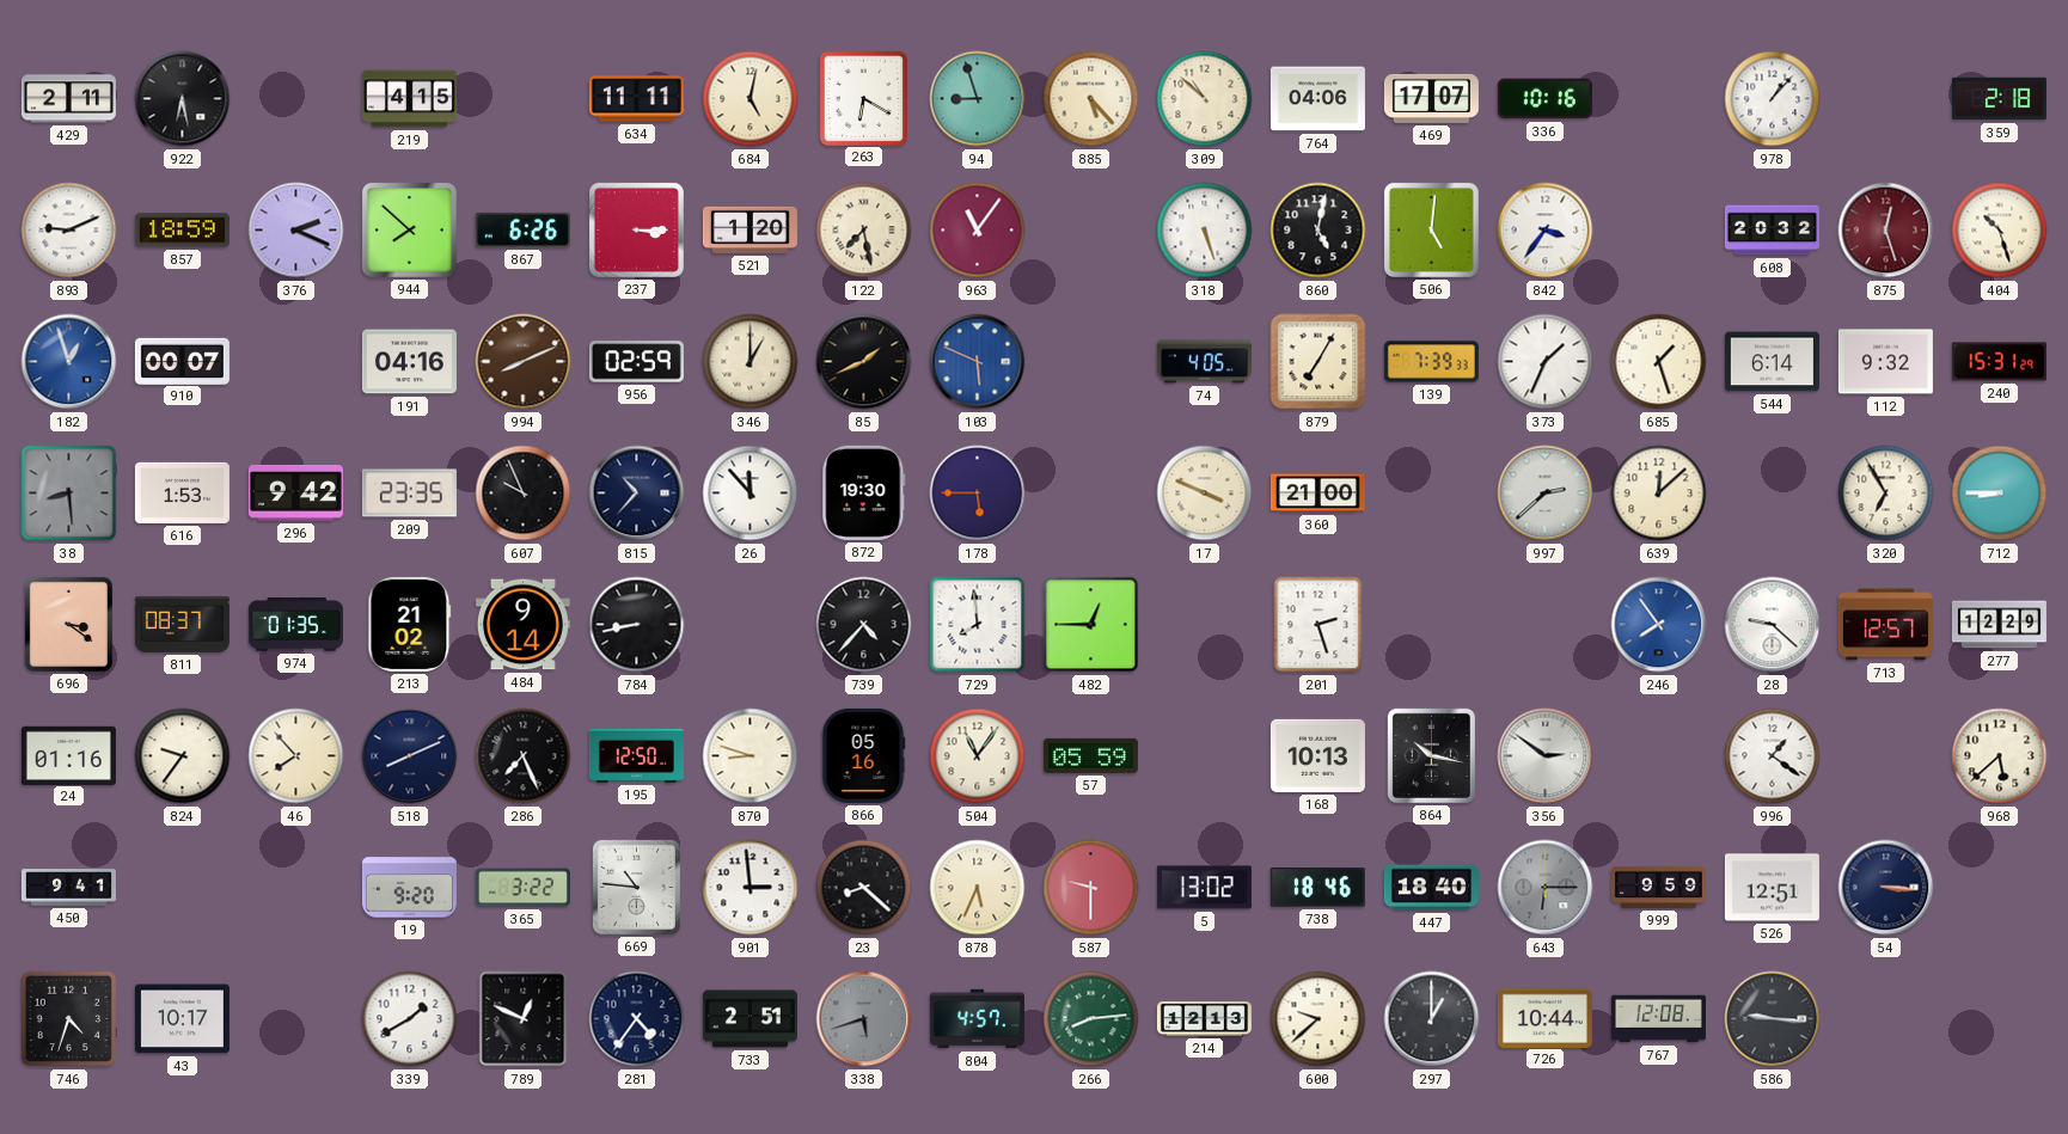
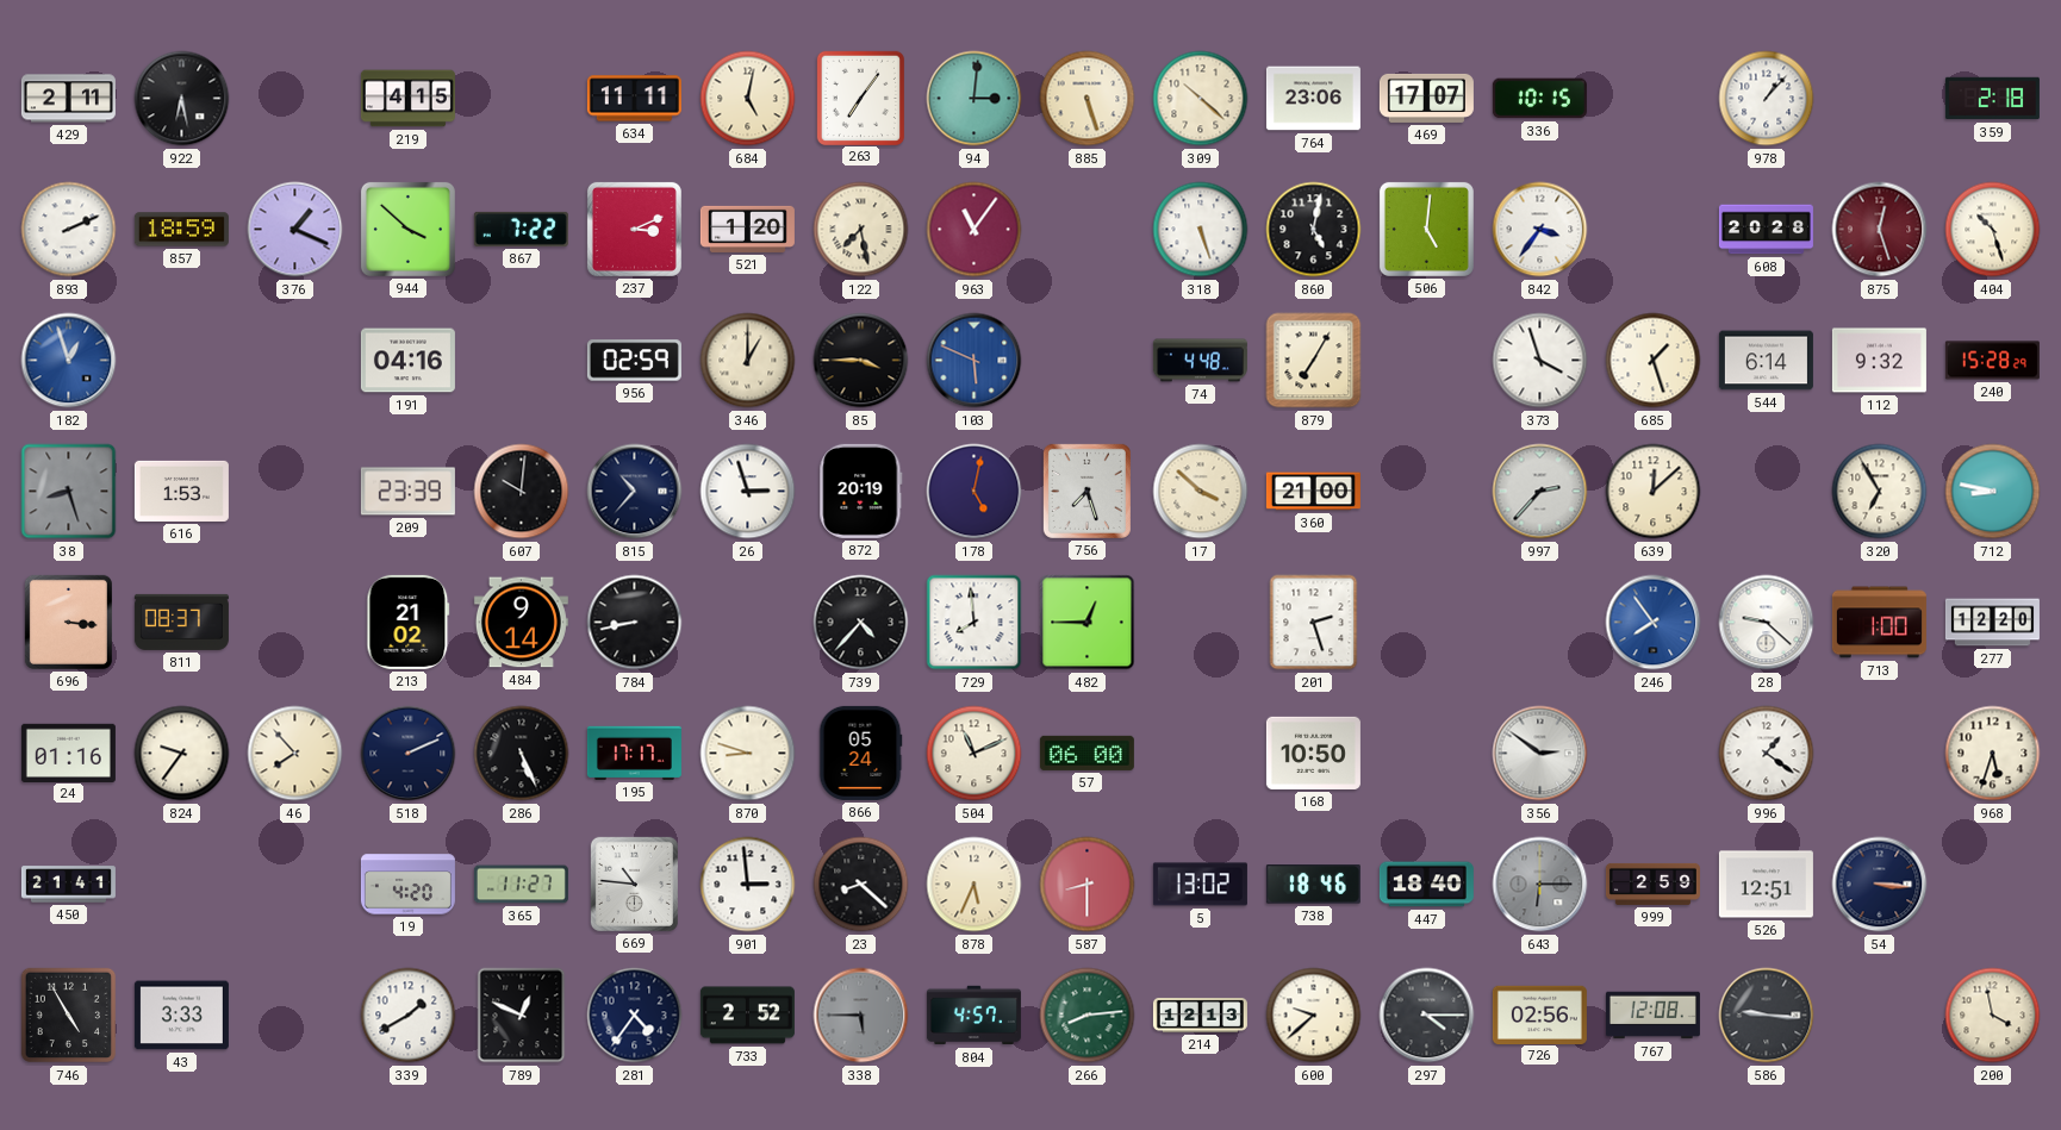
263: 6:20 -> 7:06 (860, 98)
94: 8:57 -> 3:01 (975, 99)
885: 5:23 -> 5:27 (1088, 99)
309: 10:52 -> 10:22 (1201, 99)
764: 04:06 -> 23:06 (1313, 99)
336: 10:16 -> 10:15 (1539, 99)
893: 9:11 -> 2:11 (69, 230)
376: 2:19 -> 1:19 (295, 230)
944: 7:52 -> 3:52 (407, 229)
867: 6:26 -> 7:22 (521, 229)
237: 3:15 -> 3:11 (634, 229)
608: 20:32 -> 20:28 (1766, 230)
910: 00:07 -> none (182, 361)
994: 8:11 -> none (524, 362)
85: 1:41 -> 3:45 (861, 361)
74: 4:05 -> 4:48 (1200, 361)
139: 7:39 -> none (1431, 362)
373: 1:34 -> 3:57 (1540, 361)
240: 15:31 -> 15:28 (1992, 361)
38: 8:29 -> 8:27 (69, 492)
296: 9:42 -> none (295, 492)
209: 23:35 -> 23:39 (407, 492)
607: 9:56 -> 10:01 (522, 492)
26: 11:53 -> 2:57 (748, 492)
872: 19:30 -> 20:19 (861, 491)
178: 5:45 -> 5:02 (975, 492)
756: none -> 7:27 (1086, 491)
17: 3:49 -> 3:52 (1201, 492)
997: 2:38 -> 2:37 (1540, 492)
712: 8:45 -> 8:47 (1993, 492)
696: 3:21 -> 3:16 (68, 622)
974: 01:35 -> none (295, 625)
713: 12:57 -> 1:00 (1879, 623)
277: 12:29 -> 12:20 (1992, 623)
518: 8:11 -> 2:11 (409, 754)
286: 7:26 -> 5:26 (522, 754)
195: 12:50 -> 17:17 (634, 753)
866: 05:16 -> 05:24 (860, 753)
504: 11:06 -> 11:11 (975, 754)
57: 05:59 -> 06:00 (1086, 753)
168: 10:13 -> 10:50 (1313, 753)
864: 10:17 -> none (1431, 755)
968: 5:38 -> 5:33 (1993, 754)
450: 9:41 -> 21:41 (68, 885)
19: 9:20 -> 4:20 (407, 885)
365: 3:22 -> 11:27 (521, 885)
587: 9:30 -> 8:30 (1088, 885)
999: 9:59 -> 2:59 (1652, 884)
746: 4:33 -> 4:55 (69, 1016)
43: 10:17 -> 3:33 (181, 1016)
733: 2:51 -> 2:52 (747, 1016)
338: 5:42 -> 5:45 (861, 1016)
297: 1:00 -> 4:15 (1427, 1016)
726: 10:44 -> 02:56 (1539, 1014)
200: none -> 3:58 (1993, 1016)
